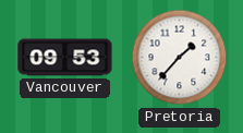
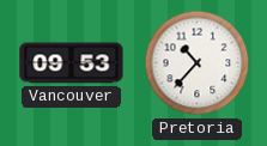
Pretoria: 1:37 -> 10:37 (198, 63)
